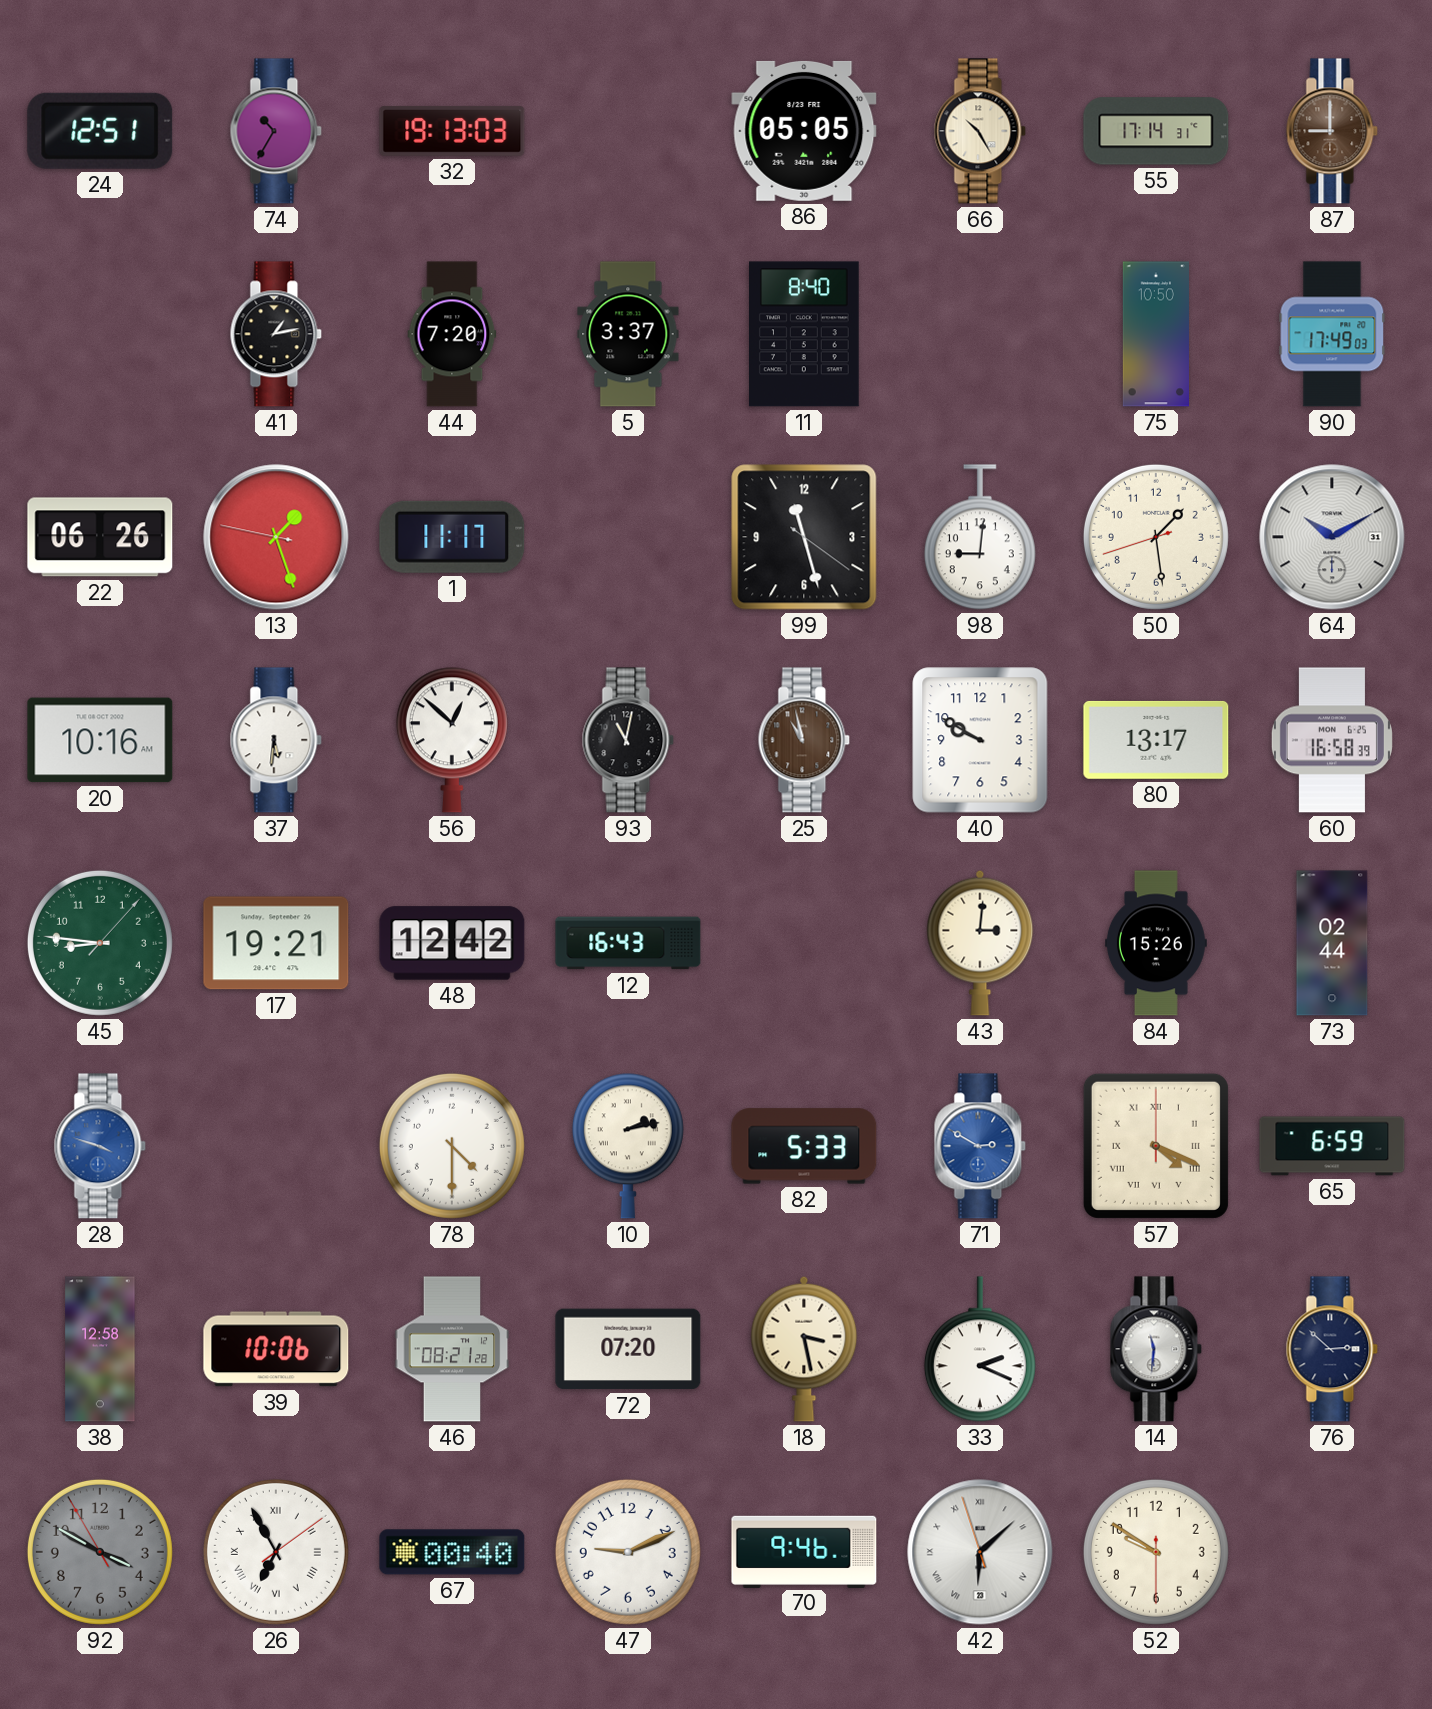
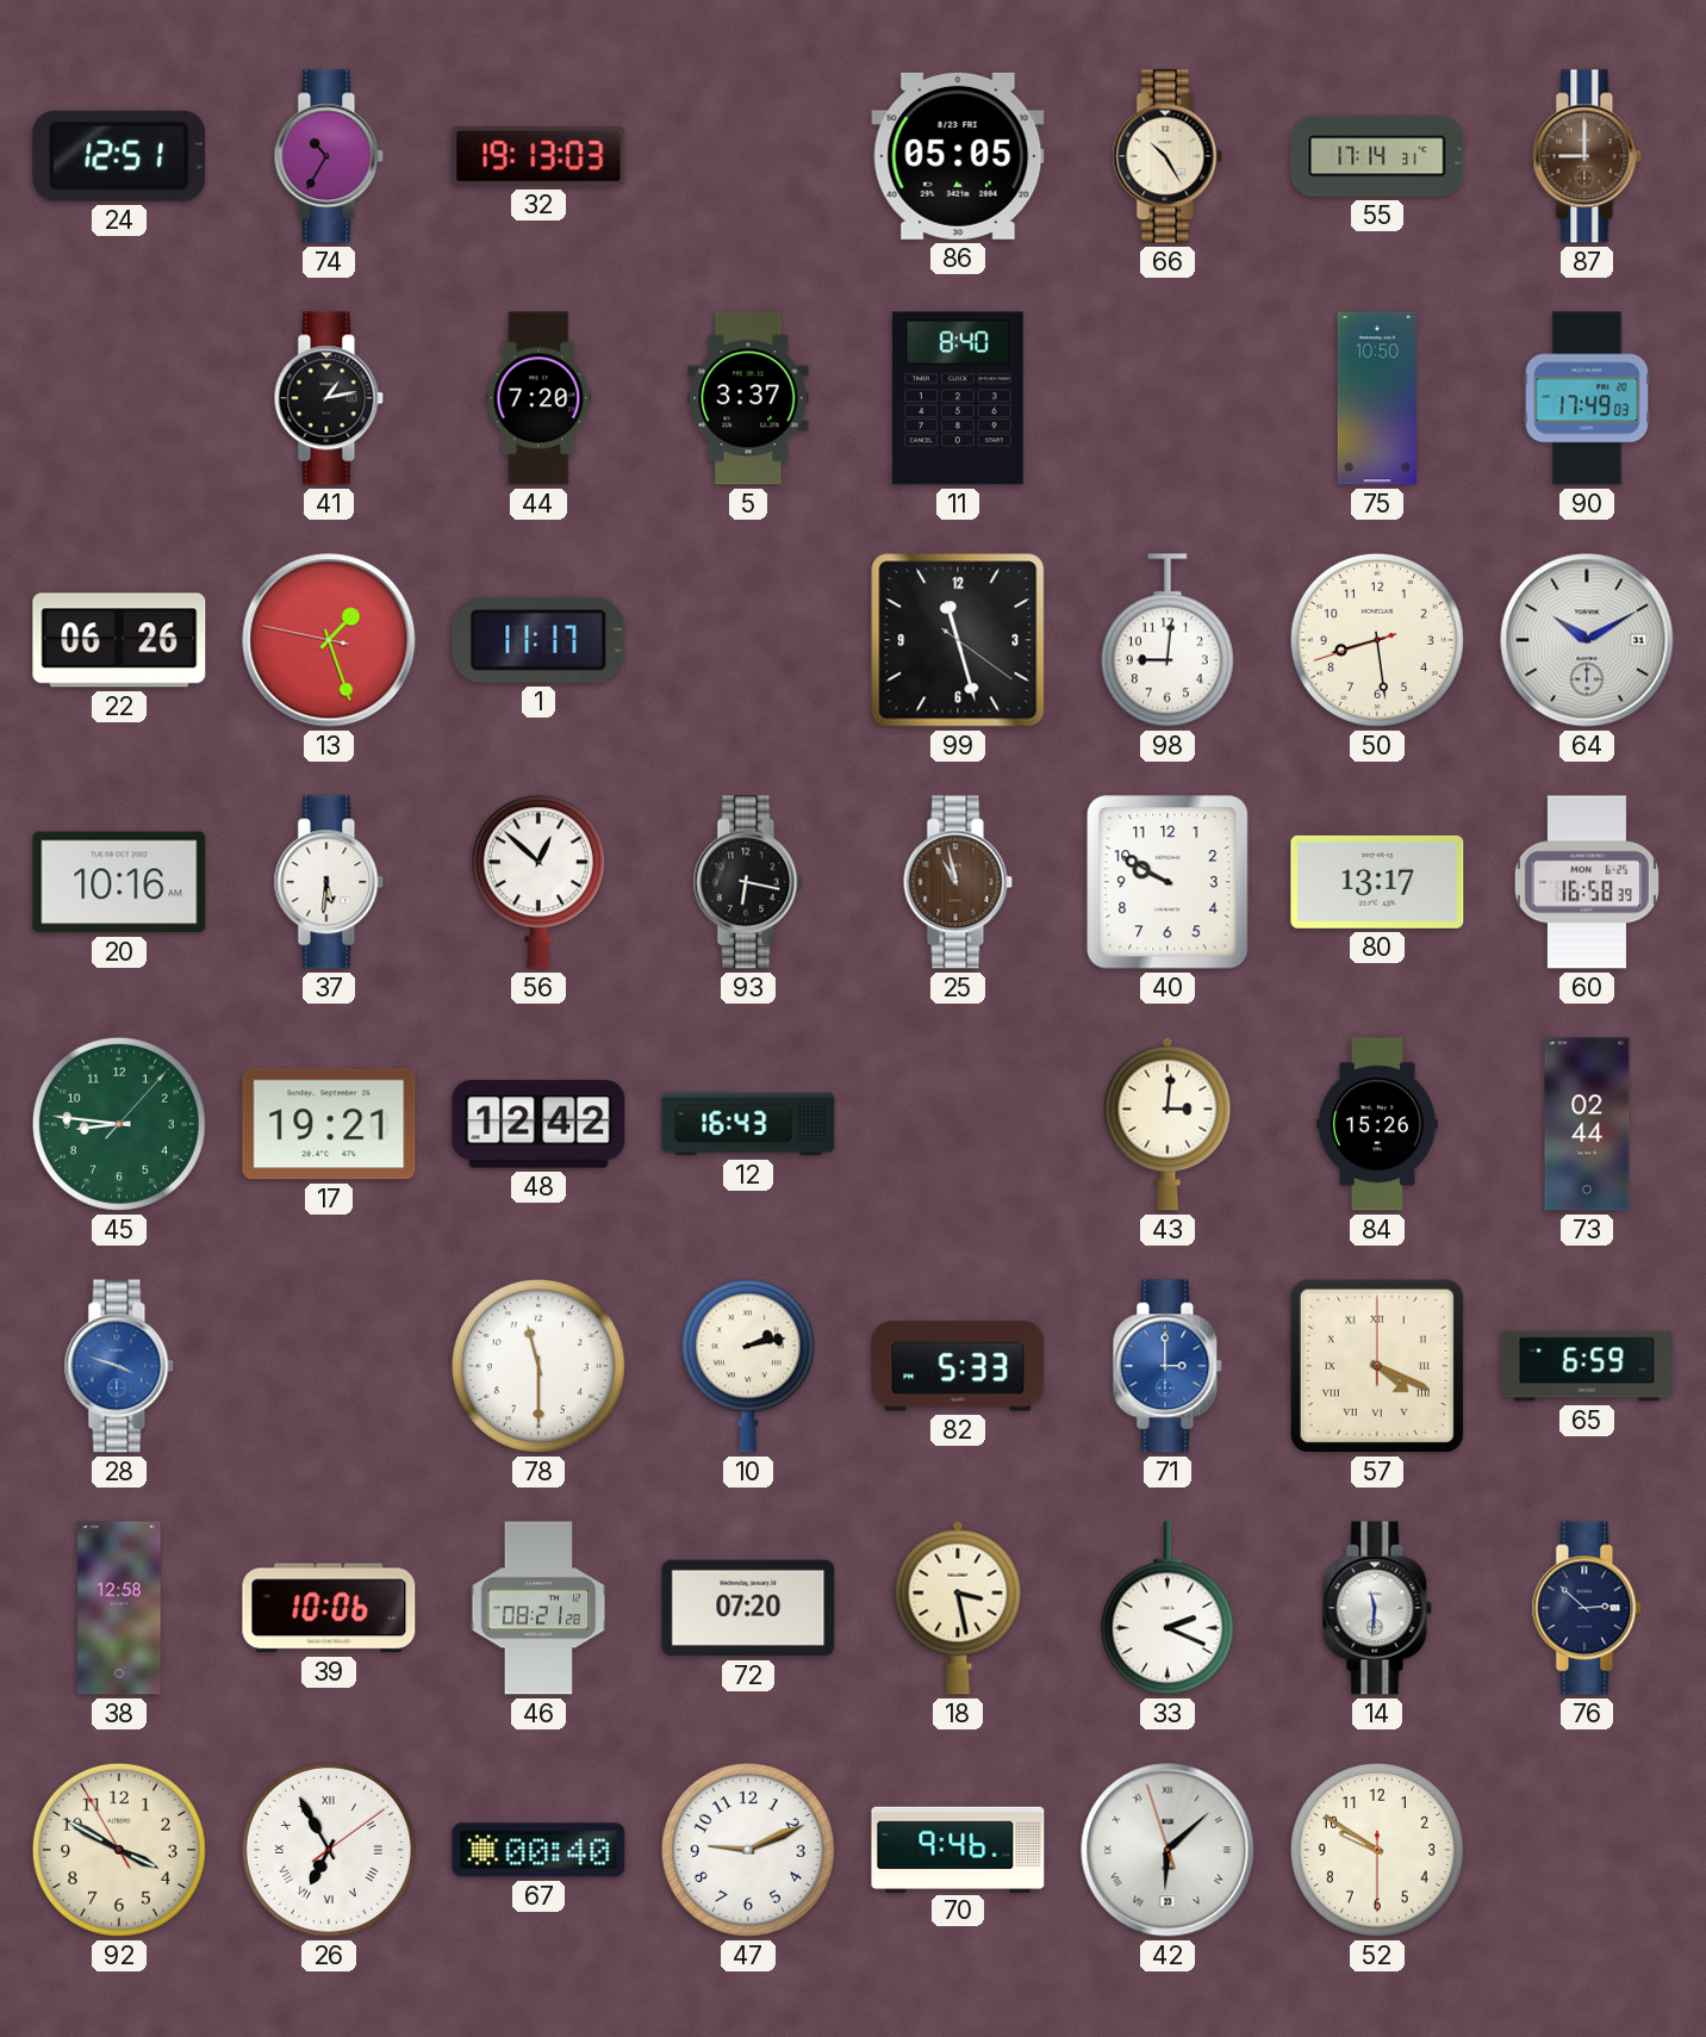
50: 1:28 -> 8:28 (1377, 640)
93: 11:02 -> 6:17 (748, 882)
78: 4:30 -> 11:30 (538, 1366)
71: 2:50 -> 3:00 (1168, 1366)
92 dial: grey -> cream (119, 1850)
